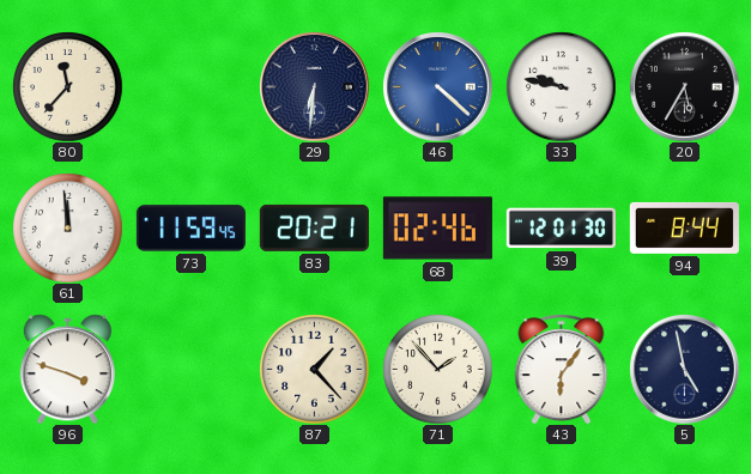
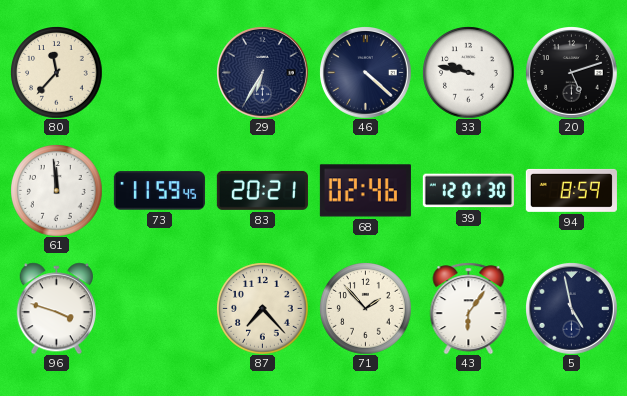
29: 6:31 -> 6:35 (263, 73)
46 dial: blue -> navy (366, 73)
20: 5:35 -> 5:12 (572, 73)
94: 8:44 -> 8:59 (571, 190)
87: 1:23 -> 7:23 (262, 308)
